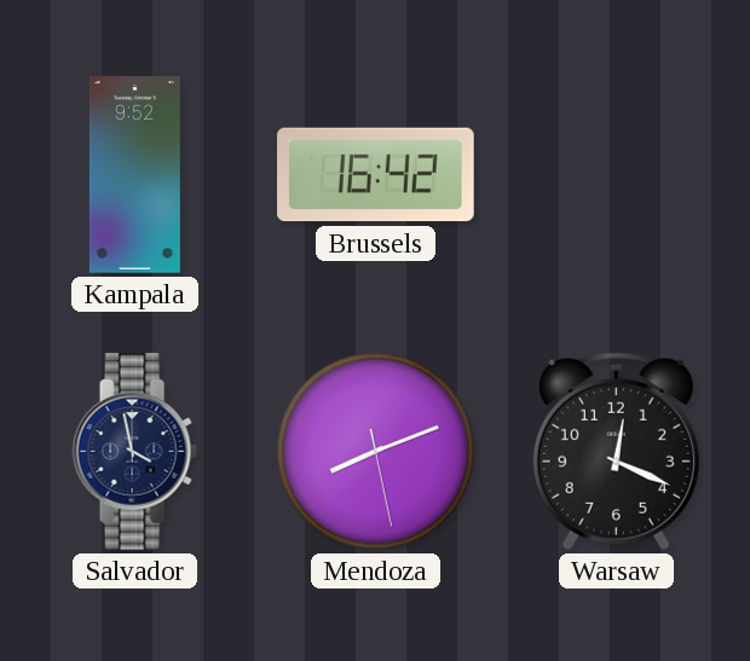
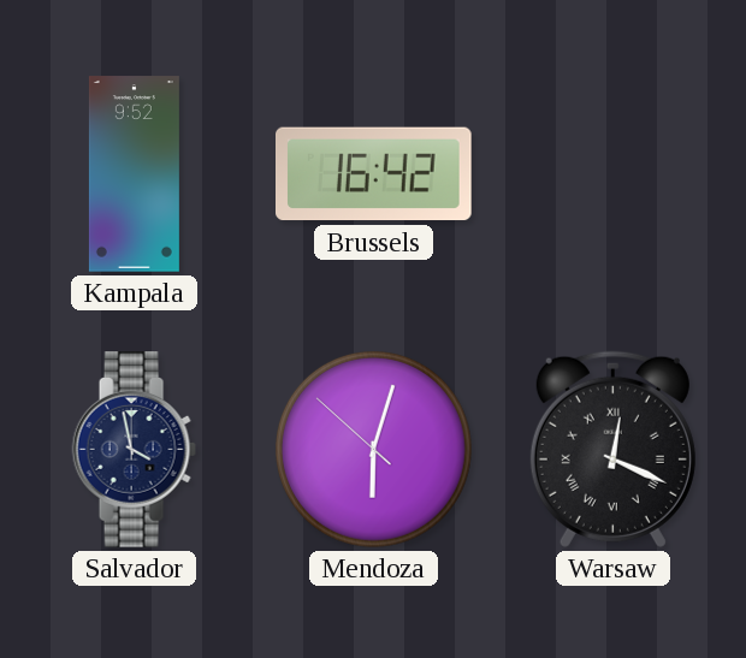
Mendoza: 8:11 -> 6:02 (373, 449)
Warsaw numerals: Arabic -> Roman (612, 449)
